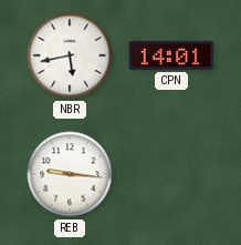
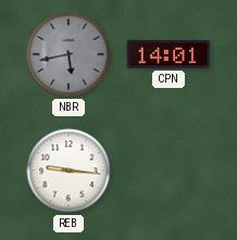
NBR dial: white -> grey (68, 54)
